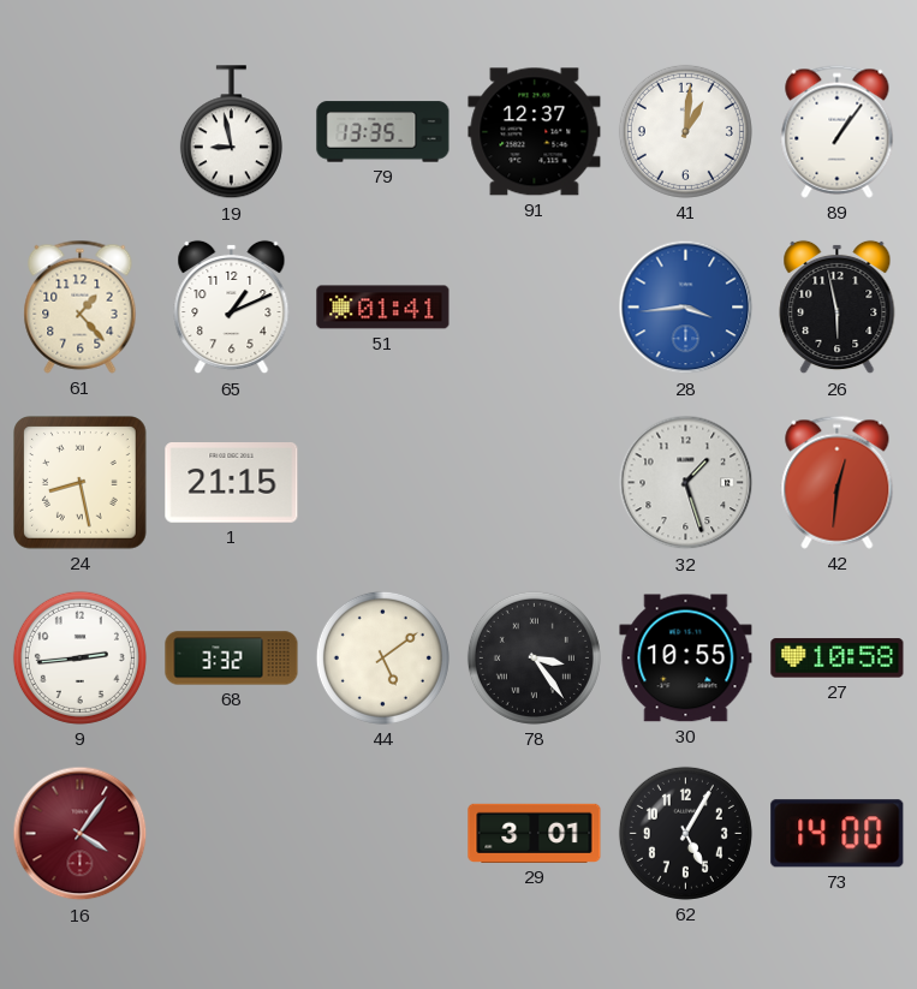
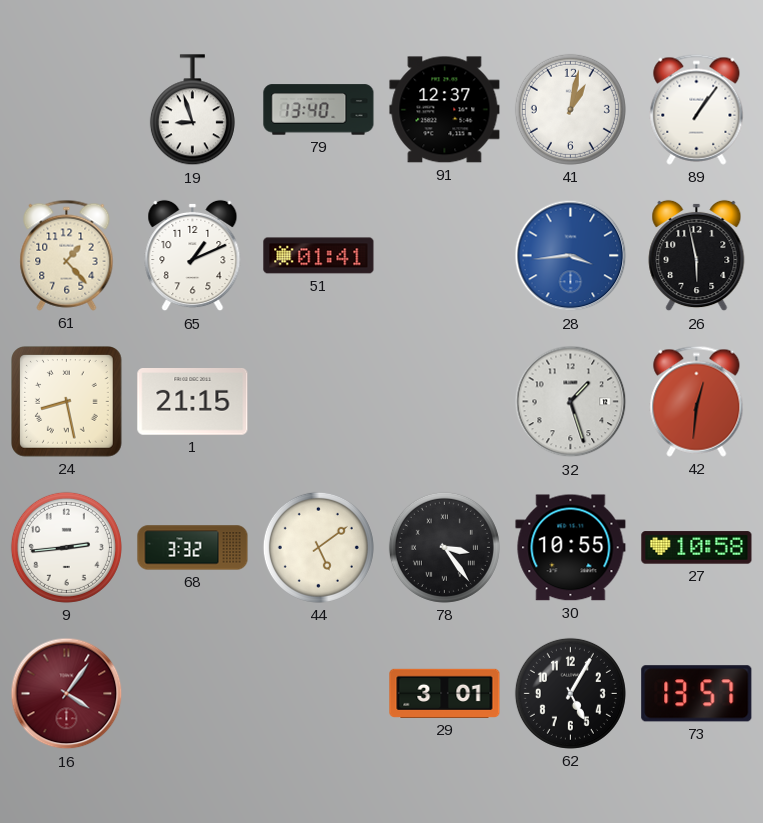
19: 8:58 -> 8:57 (192, 110)
79: 13:35 -> 13:40 (319, 110)
41: 1:01 -> 1:02 (570, 109)
73: 14:00 -> 13:57 (697, 694)
